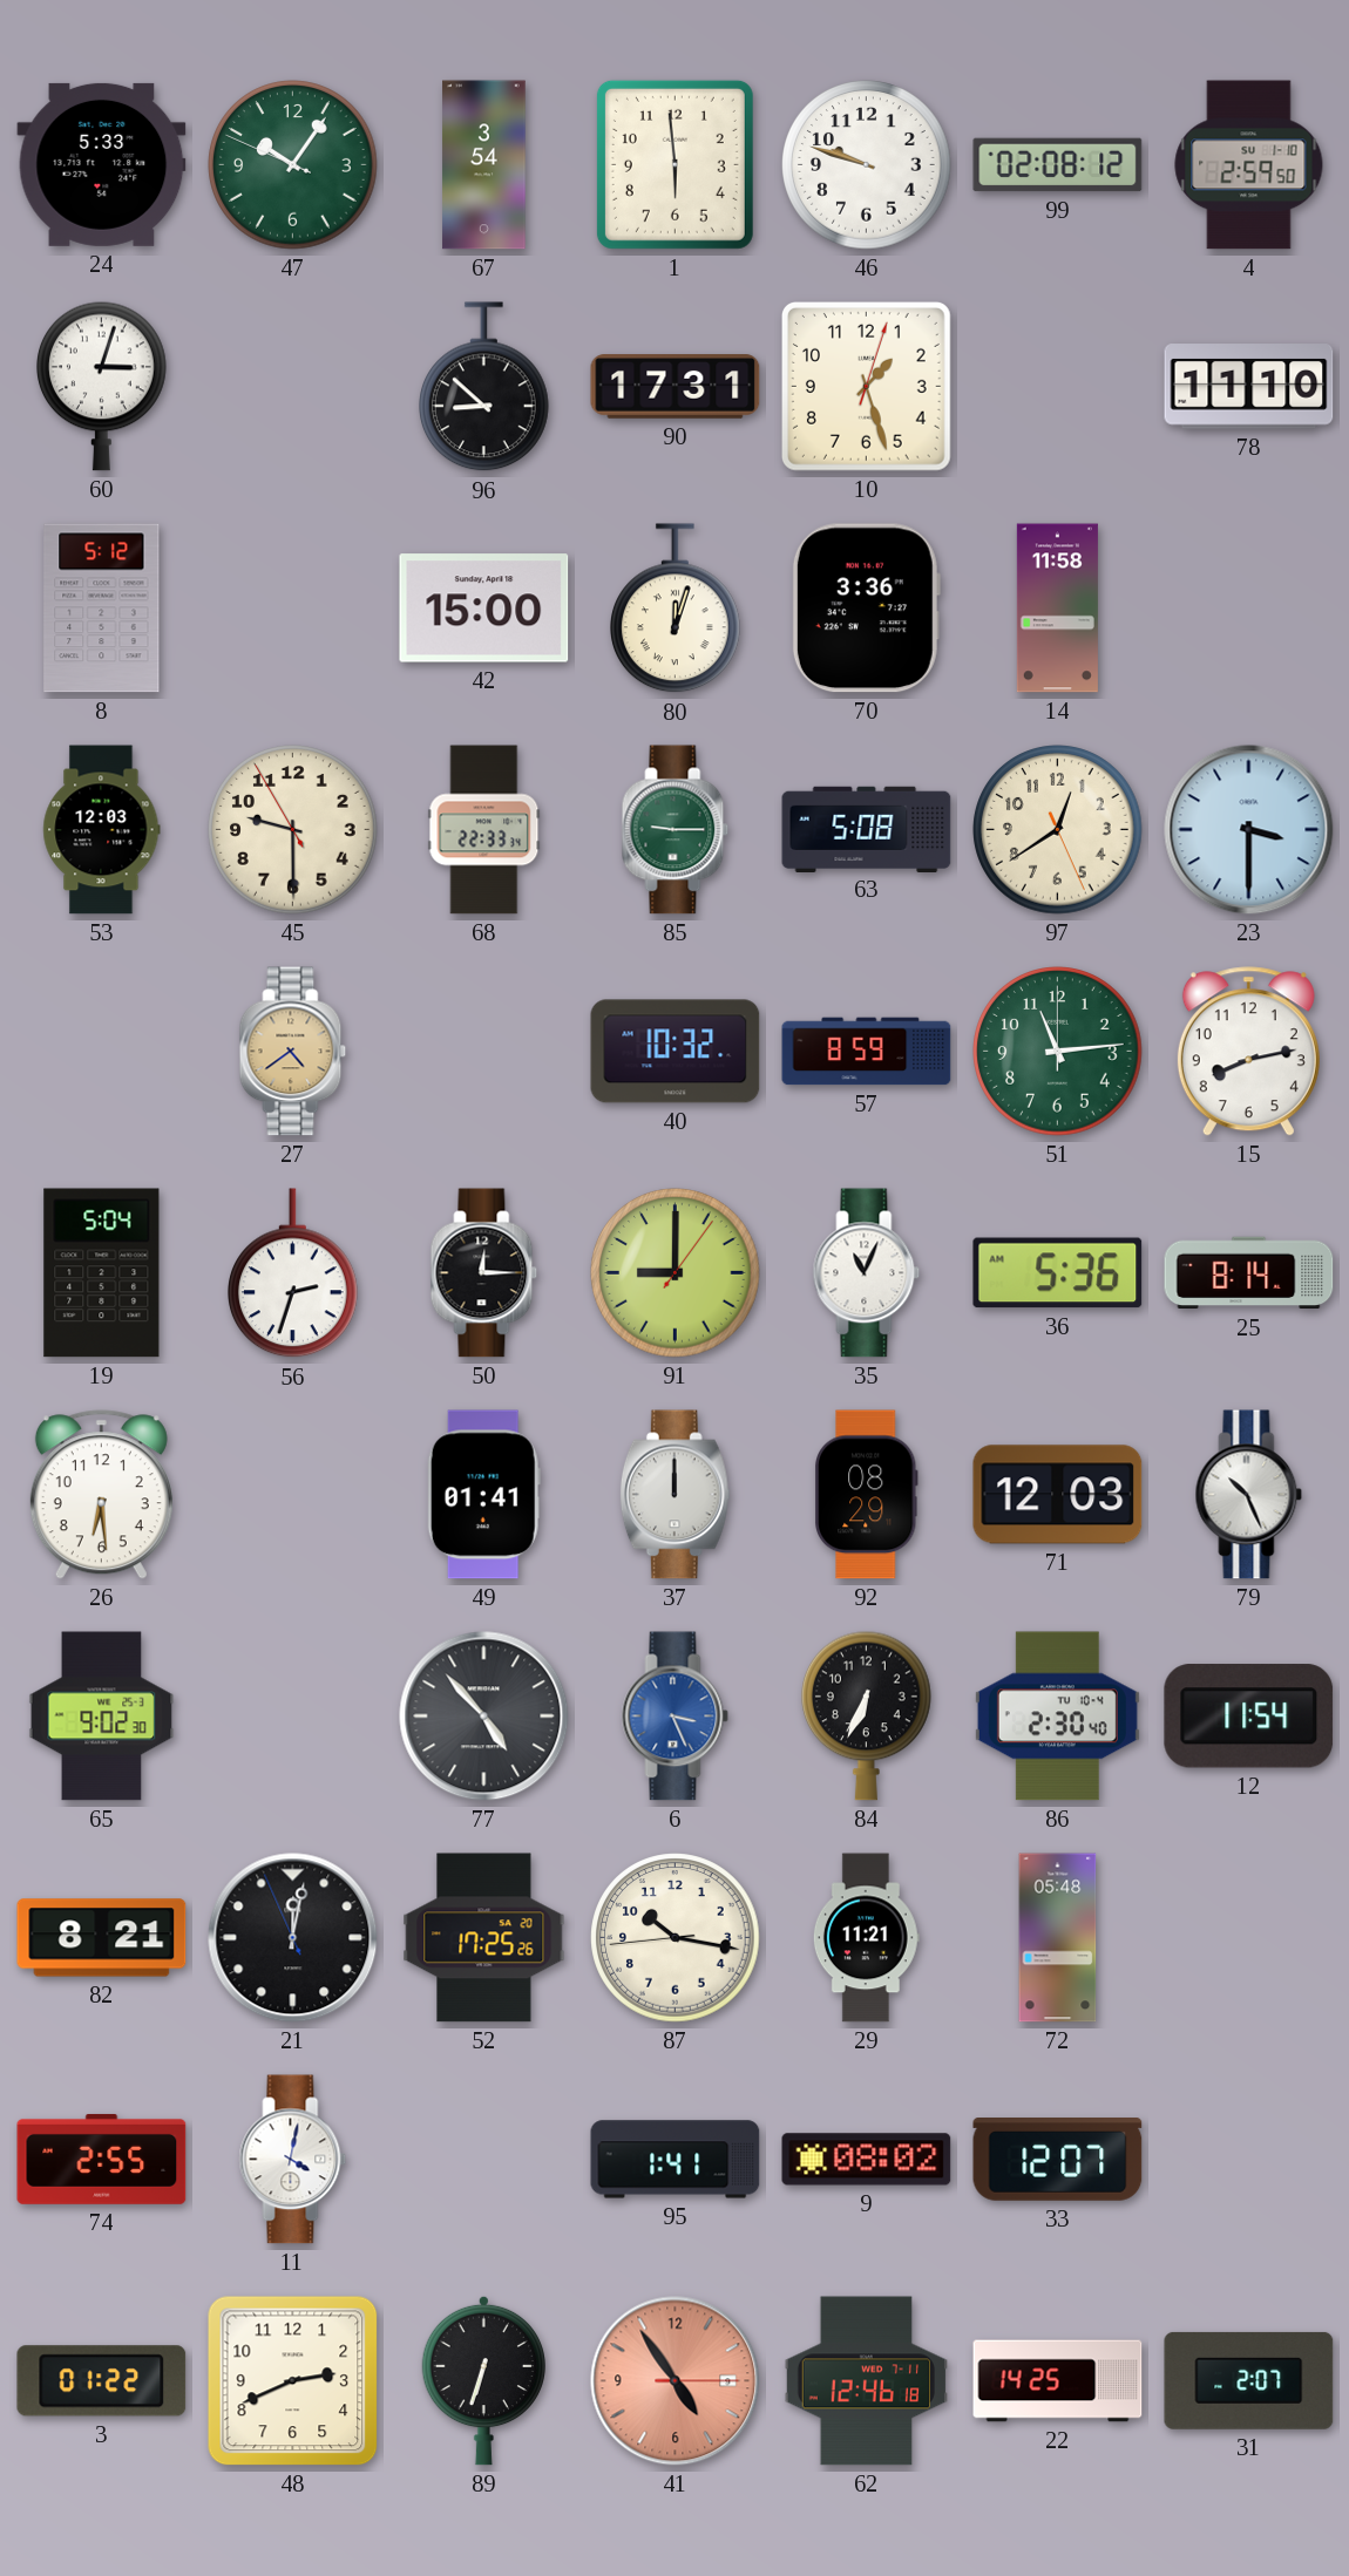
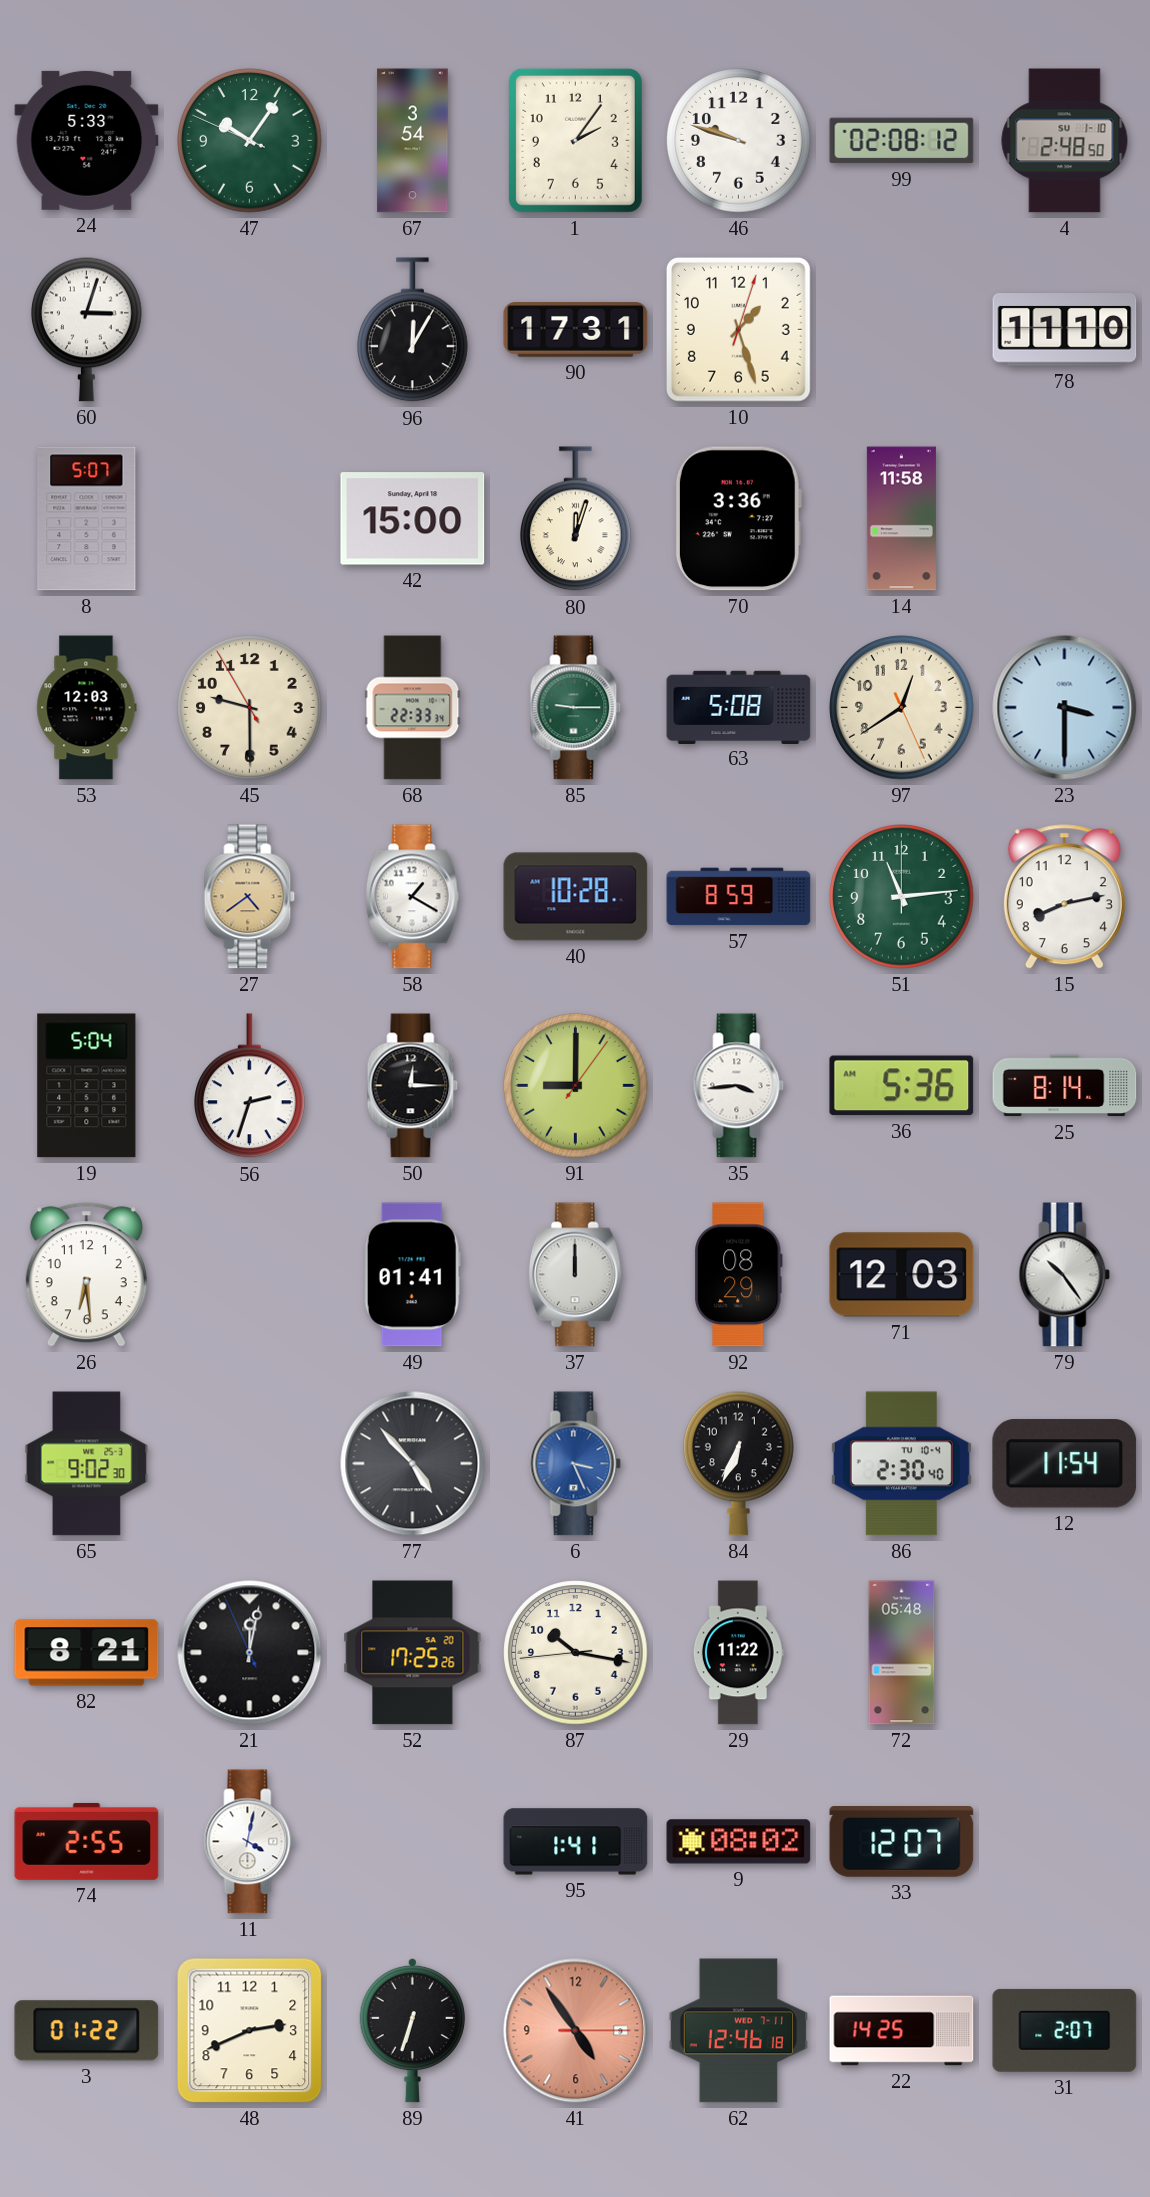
1: 5:59 -> 2:06 (575, 140)
4: 2:59 -> 2:48 (1065, 141)
96: 8:52 -> 12:05 (413, 330)
8: 5:12 -> 5:07 (87, 519)
58: none -> 1:20 (412, 897)
40: 10:32 -> 10:28 (576, 897)
35: 11:04 -> 3:44 (739, 1086)
79: 10:26 -> 10:24 (1065, 1275)
29: 11:21 -> 11:22 (738, 1653)
